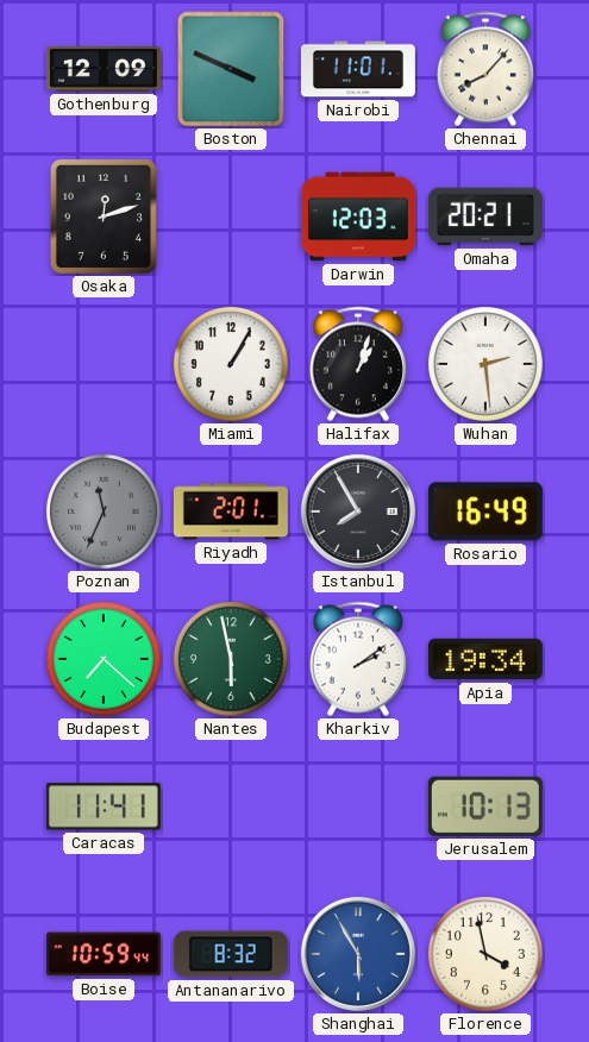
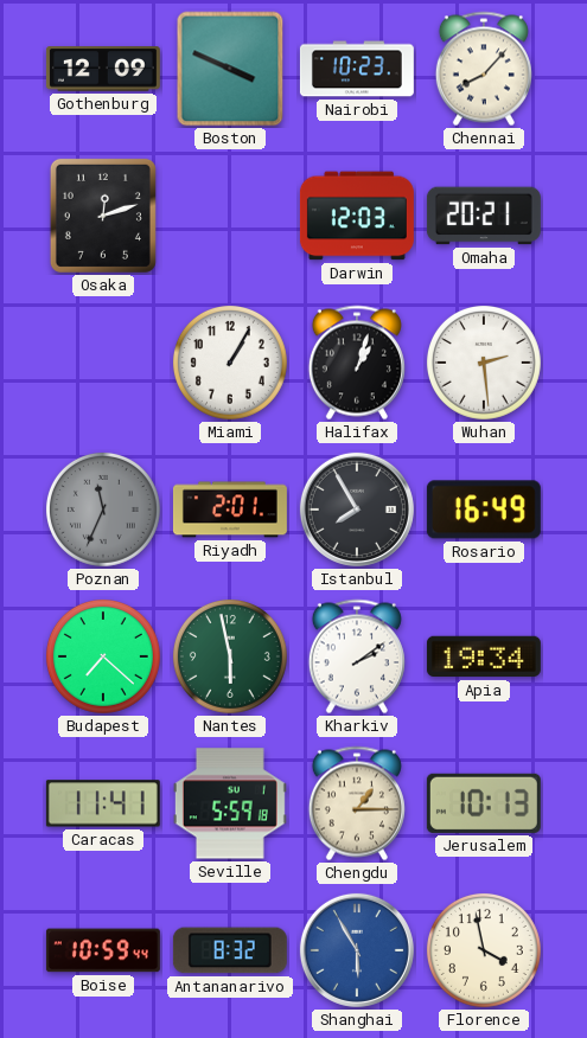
Nairobi: 11:01 -> 10:23 (357, 69)
Seville: none -> 5:59 (230, 803)
Chengdu: none -> 1:15 (357, 803)
